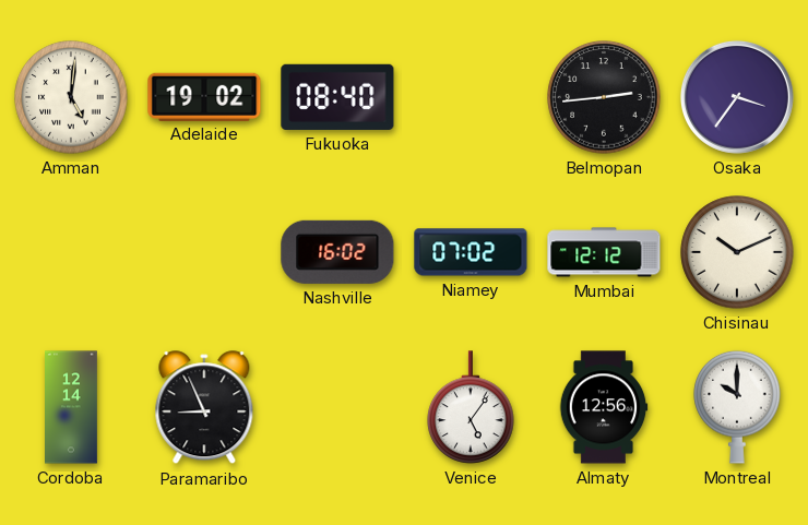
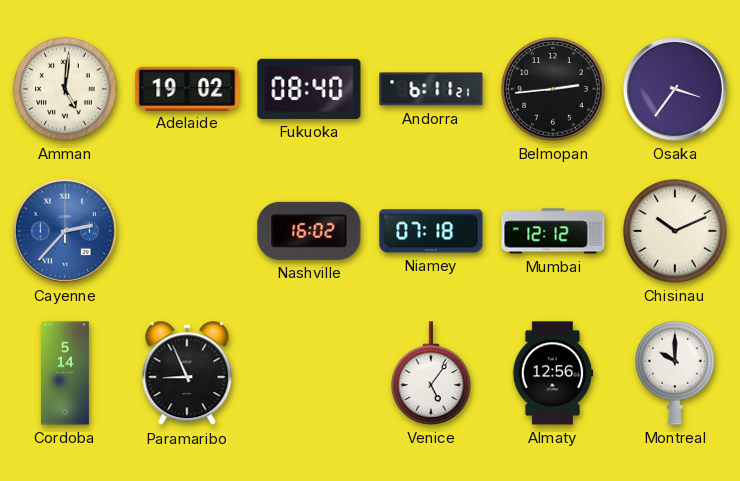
Andorra: none -> 6:11 (431, 89)
Cayenne: none -> 2:37 (65, 231)
Niamey: 07:02 -> 07:18 (431, 231)
Cordoba: 12:14 -> 5:14 (66, 373)
